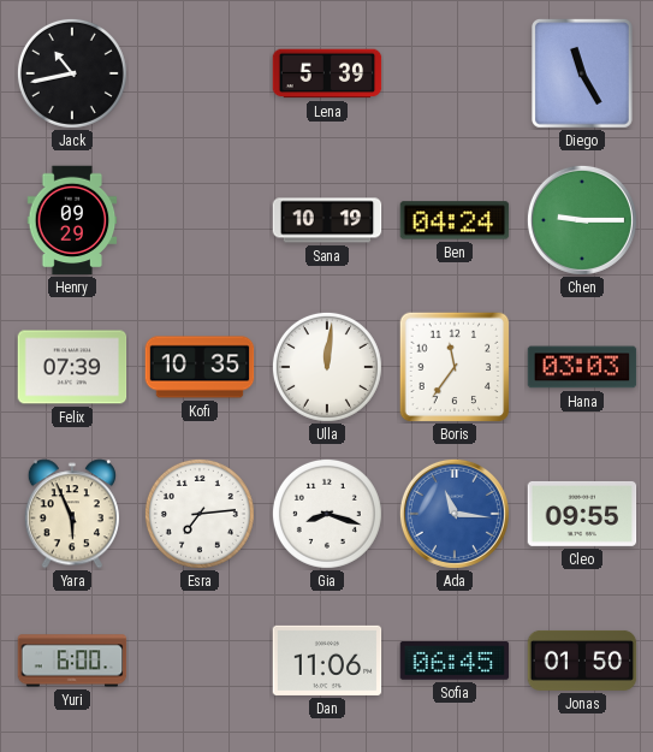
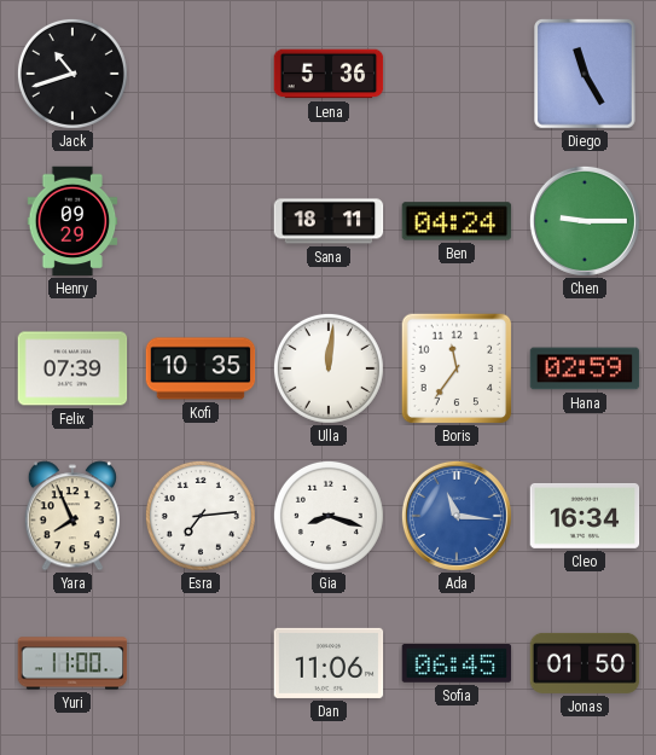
Jack: 10:43 -> 10:42 (72, 74)
Lena: 5:39 -> 5:36 (329, 74)
Sana: 10:19 -> 18:11 (329, 221)
Hana: 03:03 -> 02:59 (585, 368)
Yara: 5:56 -> 7:56 (72, 516)
Cleo: 09:55 -> 16:34 (585, 516)
Yuri: 6:00 -> 11:00 (72, 663)
